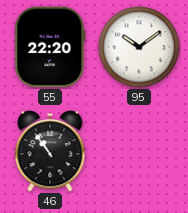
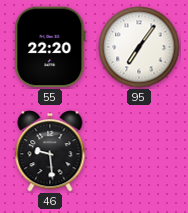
95: 10:09 -> 7:06 (139, 47)
46: 10:54 -> 9:29 (50, 151)
